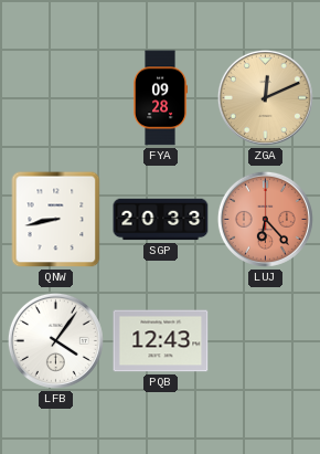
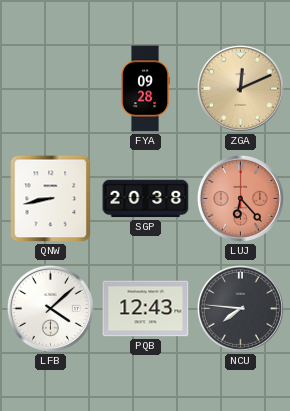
SGP: 20:33 -> 20:38 (146, 199)
LFB: 4:06 -> 4:08 (50, 308)
NCU: none -> 7:46 (240, 308)
